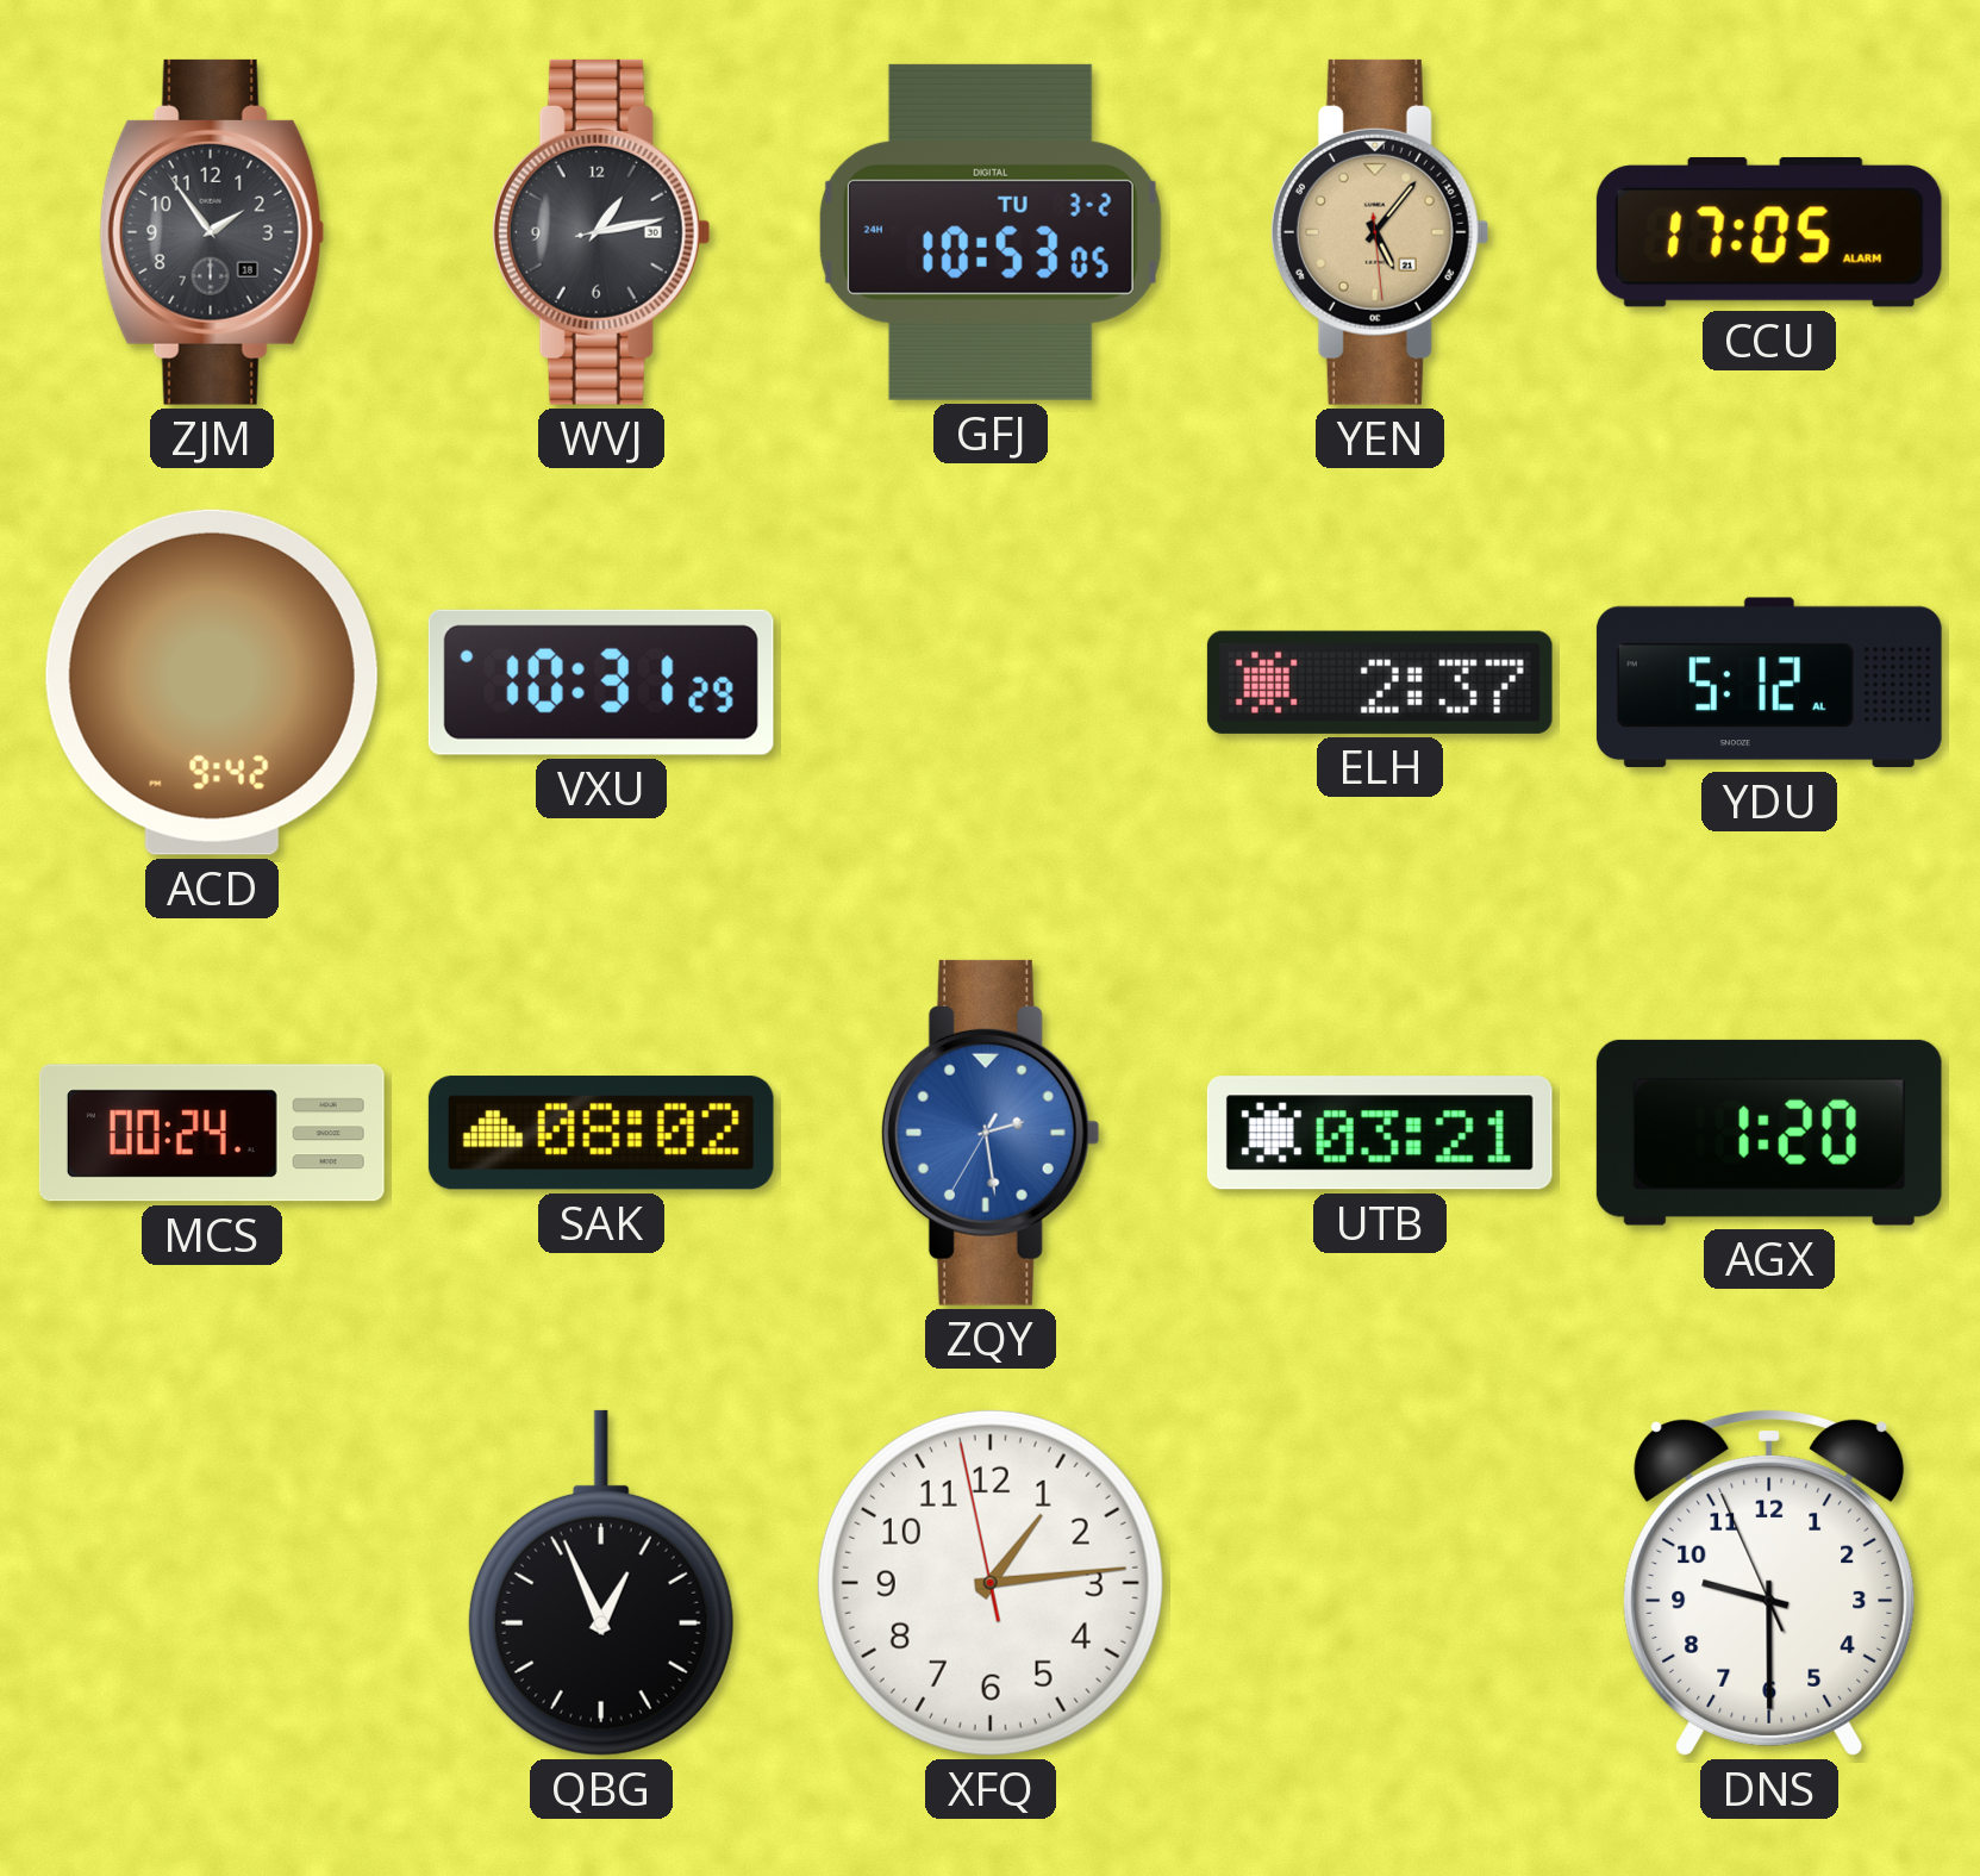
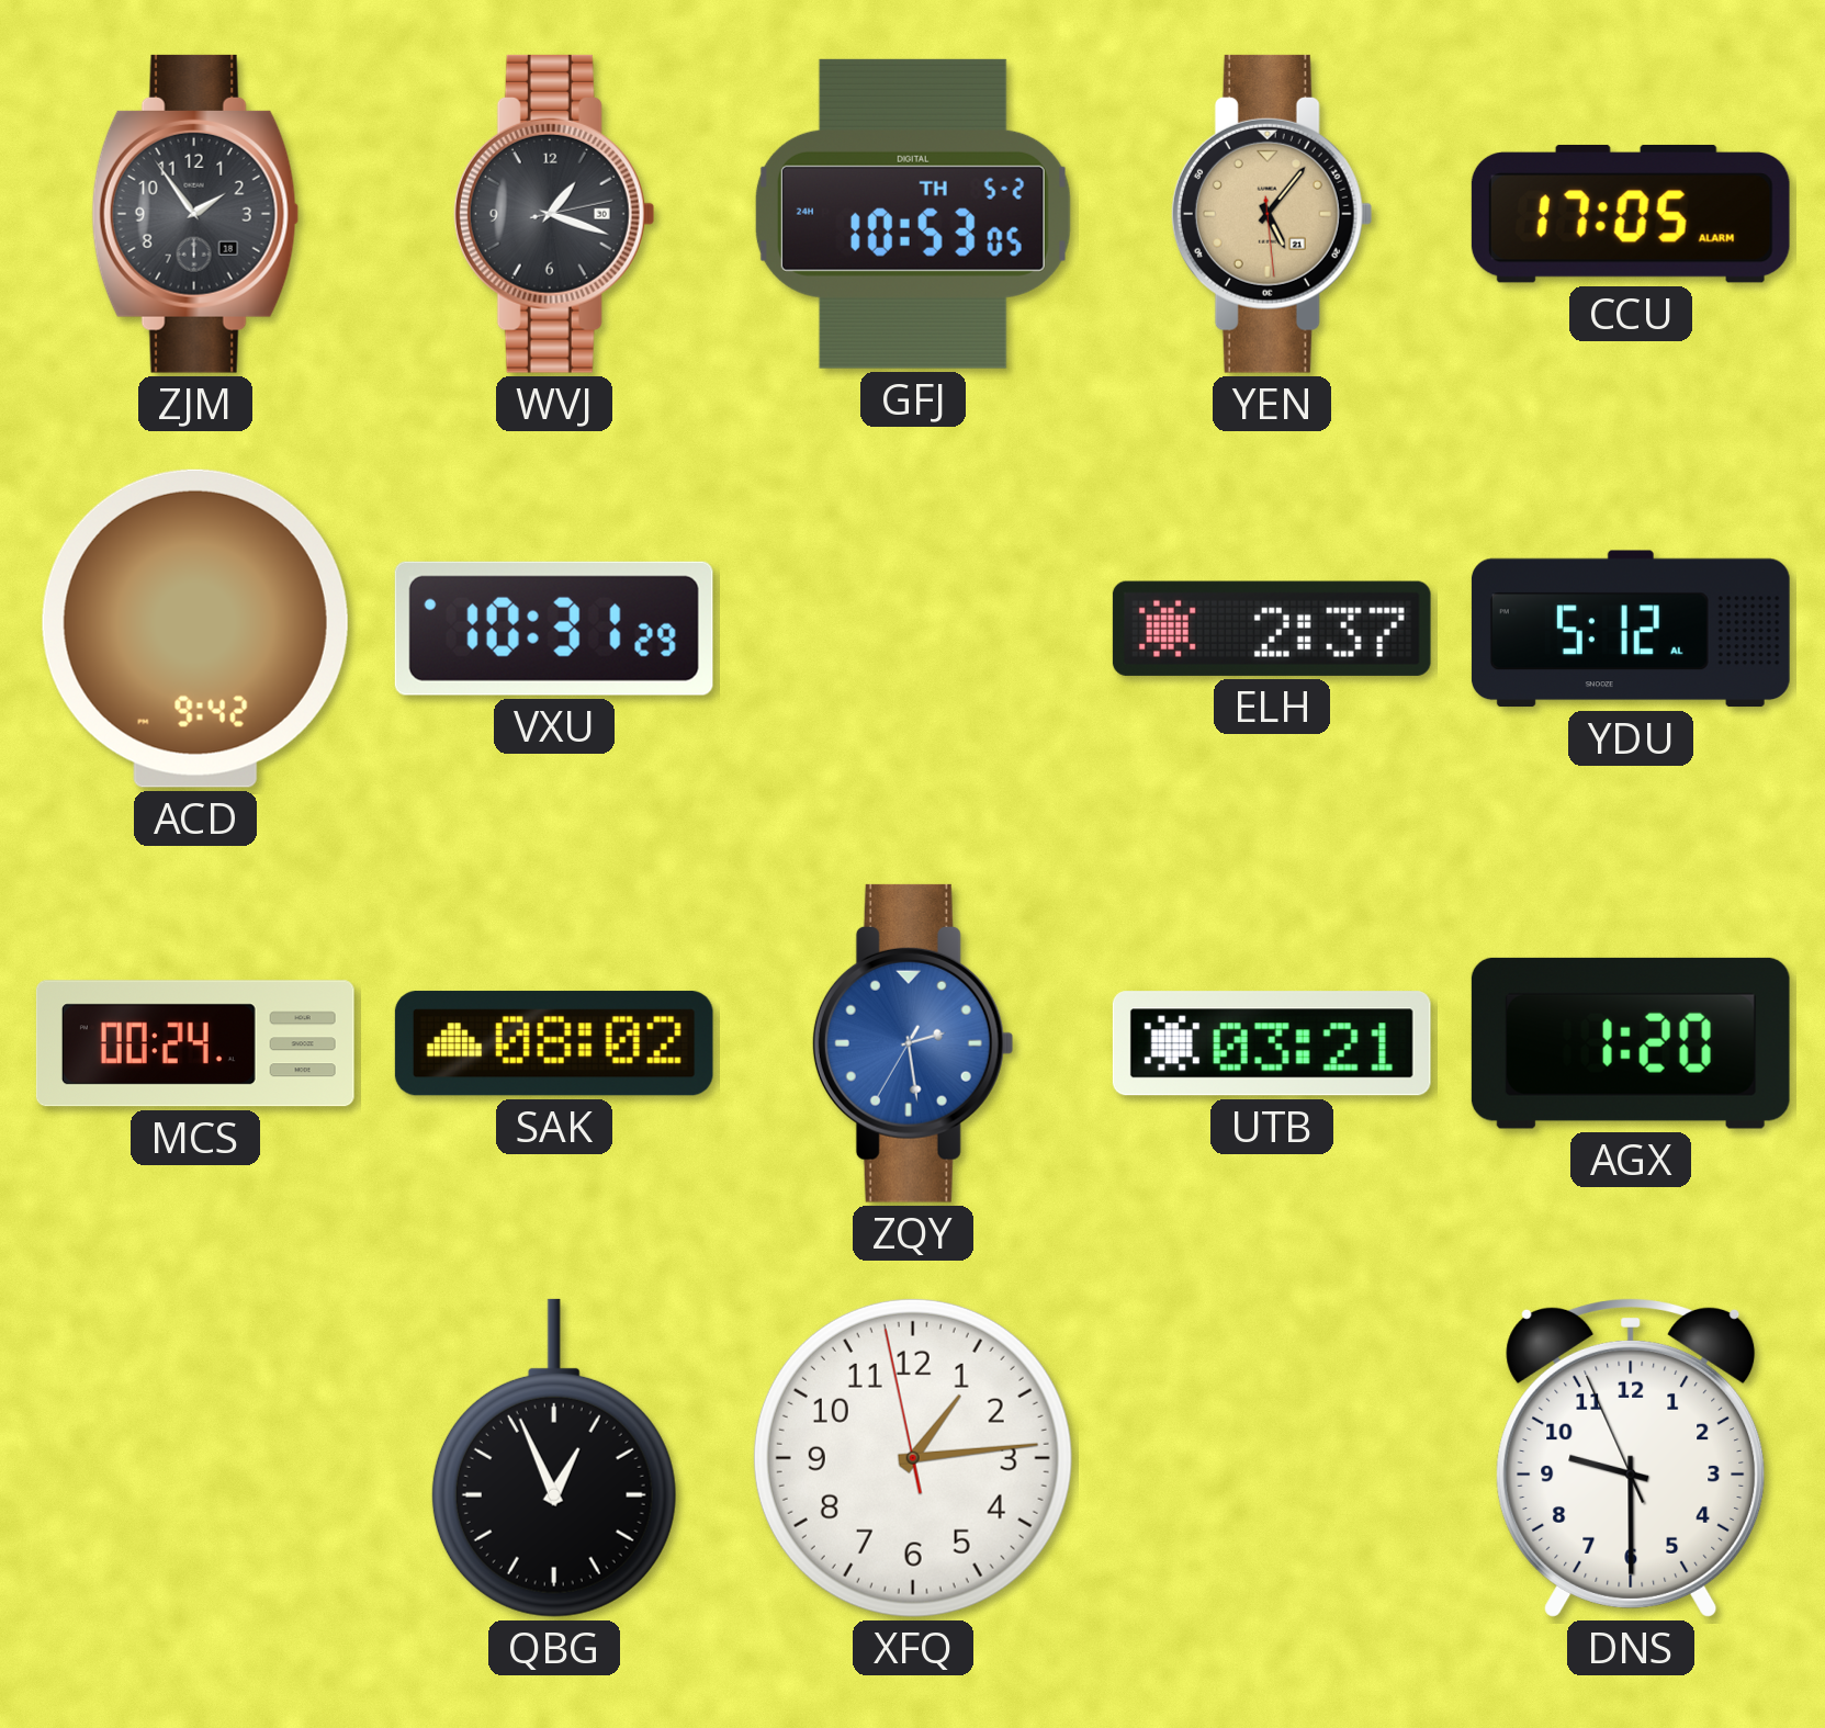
WVJ: 1:13 -> 1:18 (554, 214)
GFJ date: TU 3-2 -> TH 5-2 (913, 214)
